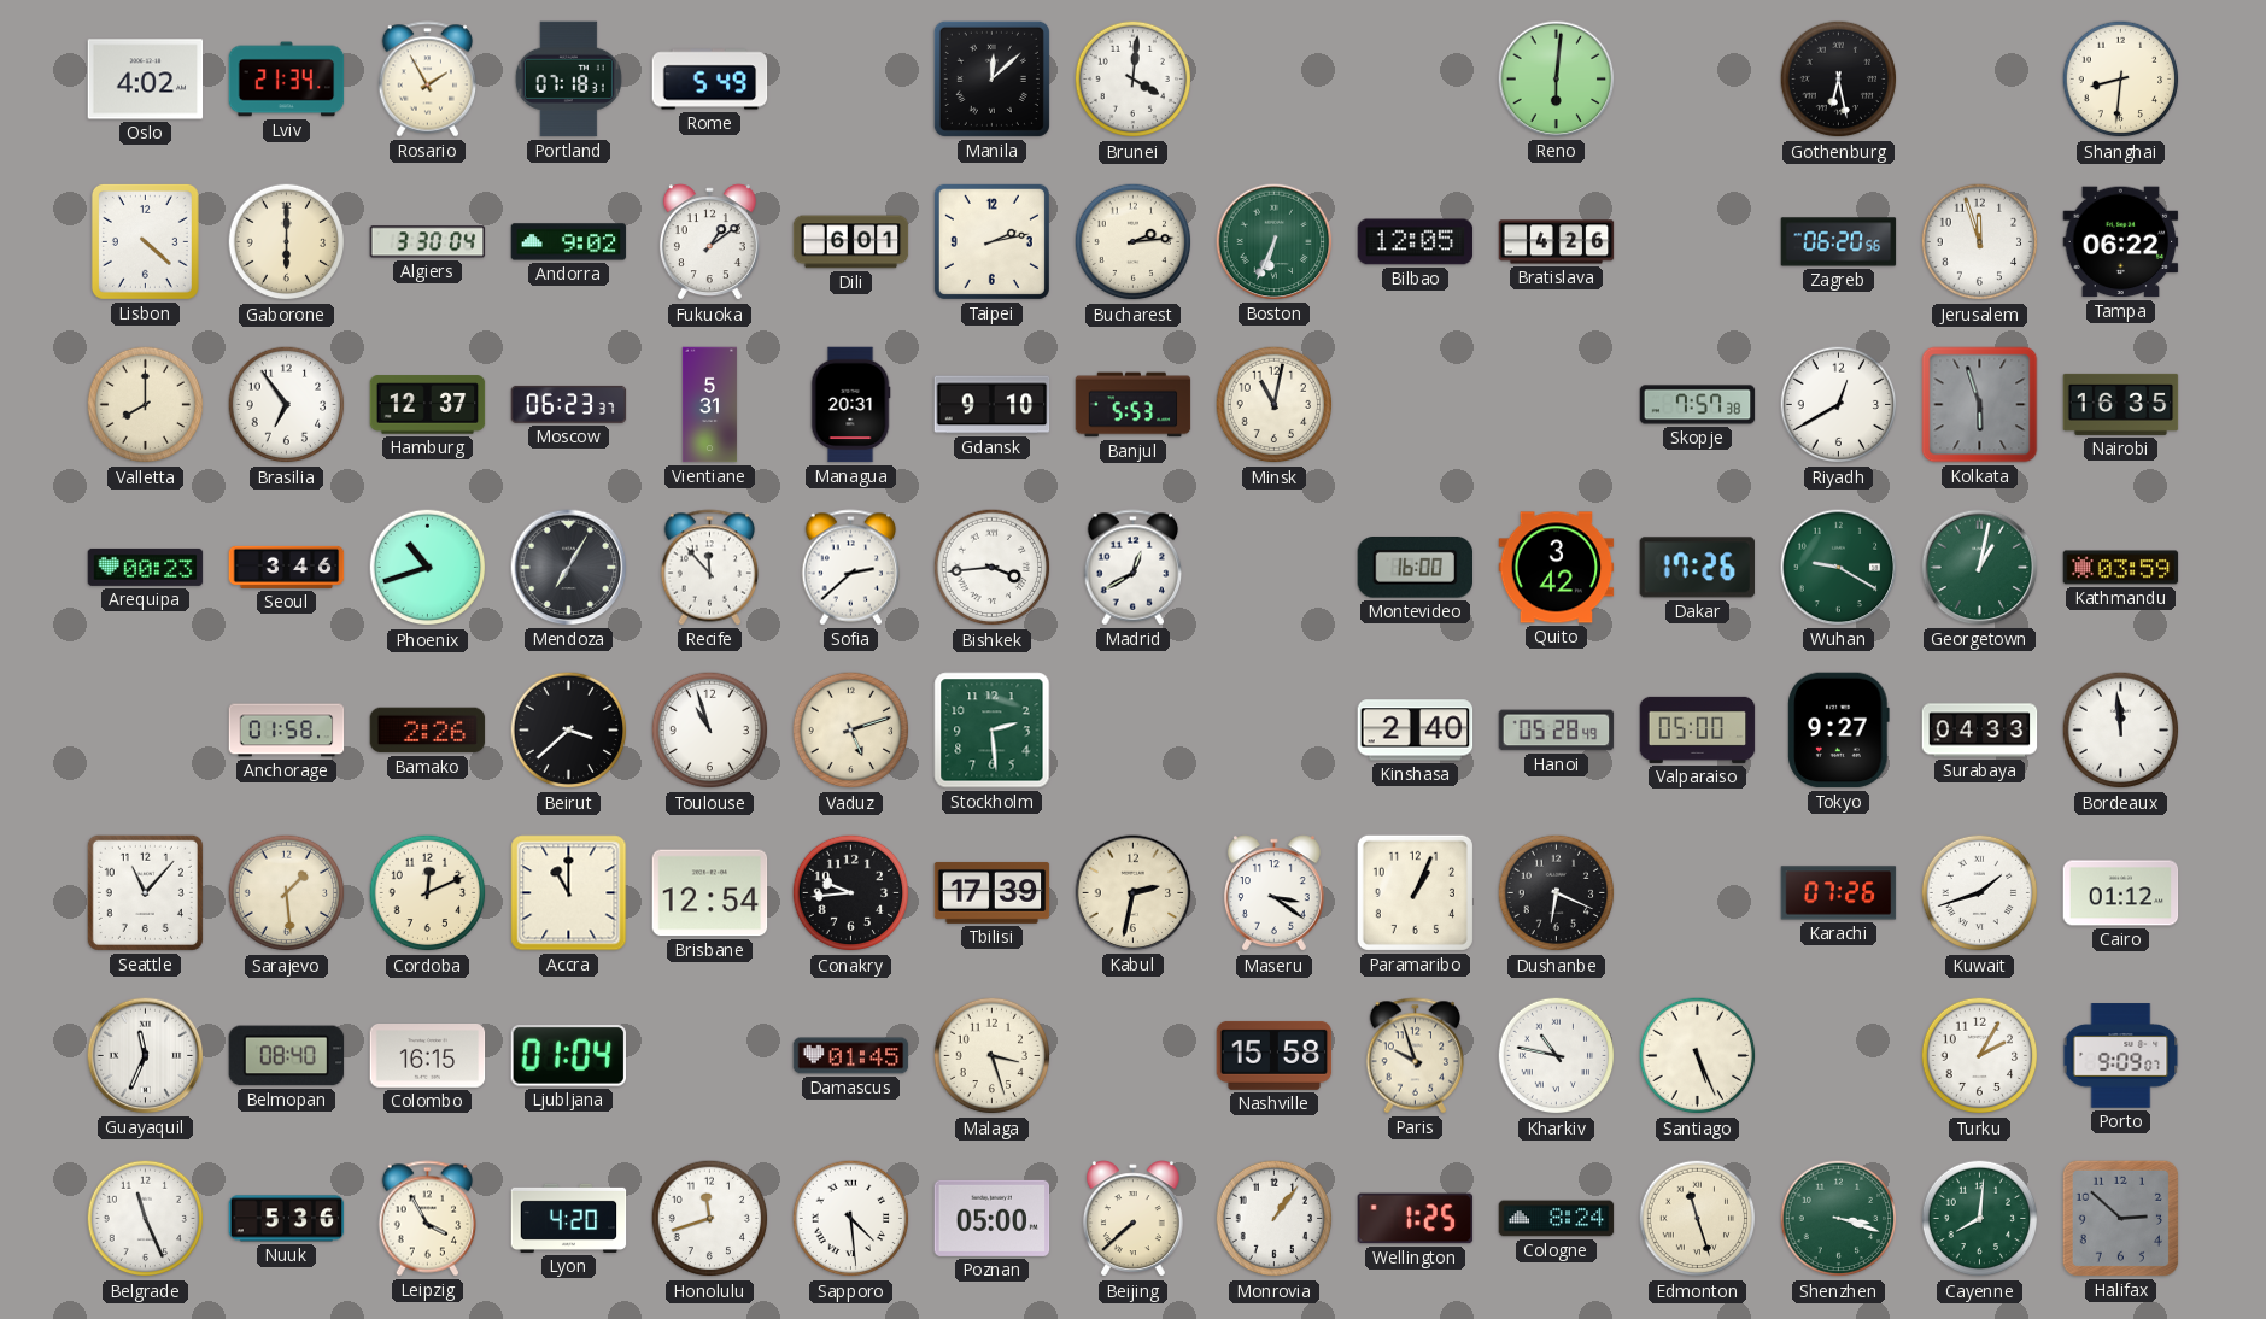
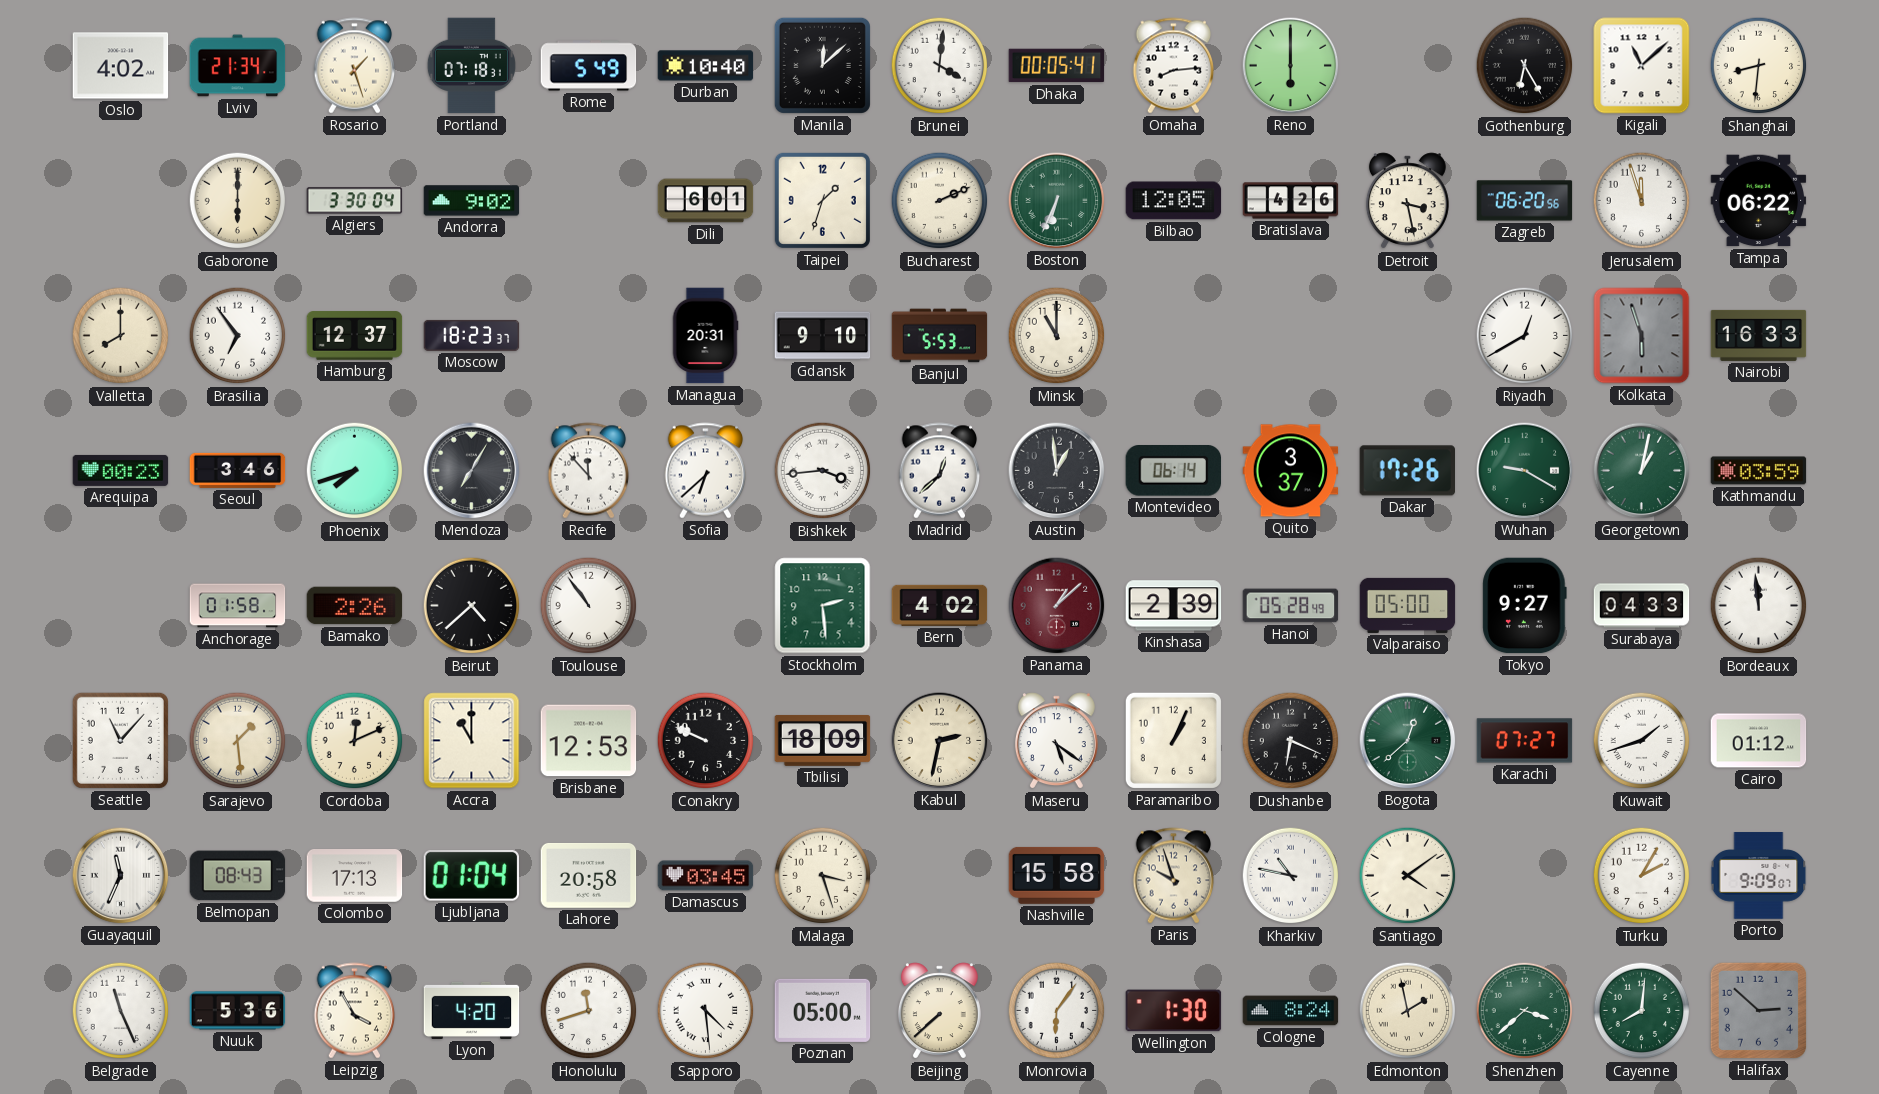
Rosario: 1:55 -> 1:27 (355, 66)
Durban: none -> 10:40 (706, 66)
Dhaka: none -> 00:05 (1057, 66)
Omaha: none -> 8:14 (1174, 66)
Reno: 6:01 -> 6:00 (1291, 66)
Gothenburg: 6:28 -> 6:25 (1525, 66)
Kigali: none -> 11:08 (1642, 66)
Lisbon: 4:22 -> none (145, 241)
Fukuoka: 1:09 -> none (709, 242)
Taipei: 2:13 -> 1:33 (822, 200)
Bucharest: 2:14 -> 2:11 (940, 201)
Detroit: none -> 3:28 (1407, 201)
Moscow: 06:23 -> 18:23 (472, 335)
Vientiane: 5:31 -> none (710, 405)
Minsk: 11:02 -> 11:00 (1057, 336)
Skopje: 7:57 -> none (1698, 405)
Nairobi: 16:35 -> 16:33 (1759, 335)
Phoenix: 10:42 -> 7:42 (355, 471)
Sofia: 2:38 -> 6:38 (706, 471)
Madrid: 12:40 -> 12:38 (940, 471)
Austin: none -> 12:59 (1057, 471)
Montevideo: 16:00 -> 06:14 (1173, 471)
Quito: 3:42 -> 3:37 (1291, 471)
Beirut: 3:38 -> 4:38 (472, 606)
Toulouse: 10:57 -> 10:54 (589, 606)
Vaduz: 5:12 -> none (851, 731)
Bern: none -> 4:02 (940, 605)
Panama: none -> 1:08 (1057, 606)
Kinshasa: 2:40 -> 2:39 (1174, 606)
Brisbane: 12:54 -> 12:53 (589, 741)
Conakry: 9:44 -> 9:49 (706, 741)
Tbilisi: 17:39 -> 18:09 (823, 740)
Maseru: 3:21 -> 5:21 (1056, 741)
Bogota: none -> 12:38 (1408, 741)
Karachi: 07:26 -> 07:27 (1525, 741)
Belmopan: 08:40 -> 08:43 (238, 876)
Colombo: 16:15 -> 17:13 (355, 876)
Lahore: none -> 20:58 (589, 875)
Damascus: 01:45 -> 03:45 (706, 876)
Santiago: 5:26 -> 4:09 (1408, 876)
Monrovia: 1:06 -> 6:06 (1057, 1011)
Wellington: 1:25 -> 1:30 (1174, 1011)
Edmonton: 11:27 -> 1:58 (1408, 1011)
Shenzhen: 3:18 -> 3:38 (1525, 1011)
